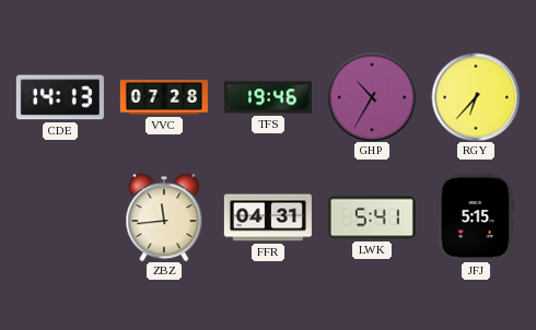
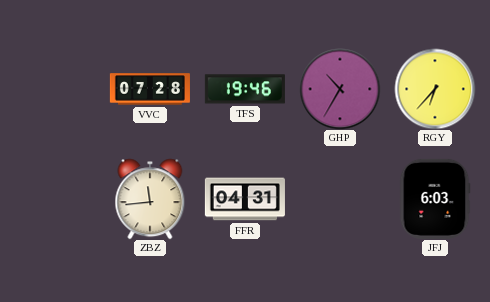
CDE: 14:13 -> none (60, 97)
LWK: 5:41 -> none (372, 217)
JFJ: 5:15 -> 6:03 (435, 199)
